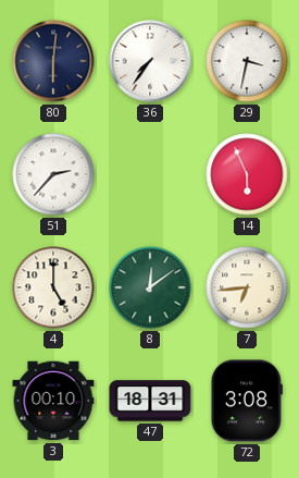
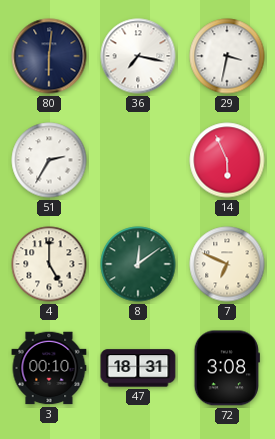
36: 7:36 -> 7:17 (138, 56)
51: 2:37 -> 2:35 (49, 160)
7: 6:44 -> 6:49 (227, 264)
